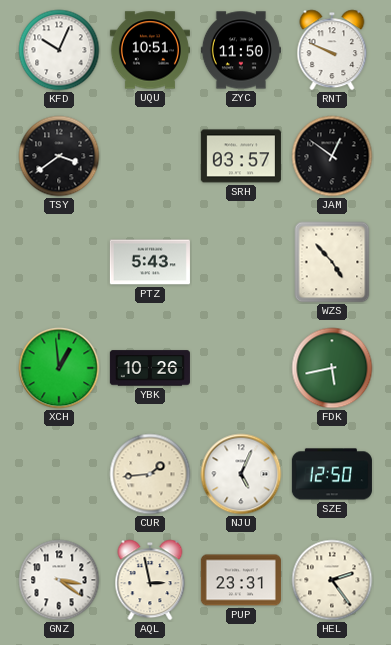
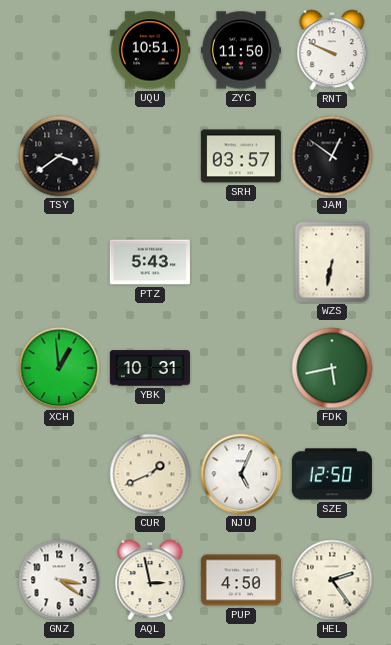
KFD: 10:04 -> none (59, 50)
WZS: 4:53 -> 6:32 (332, 262)
YBK: 10:26 -> 10:31 (150, 368)
CUR: 1:44 -> 1:41 (150, 474)
PUP: 23:31 -> 4:50 (241, 580)
